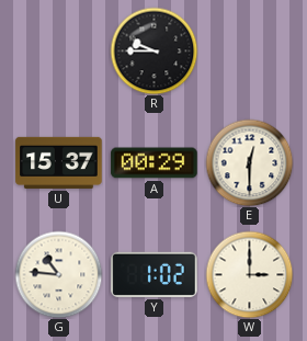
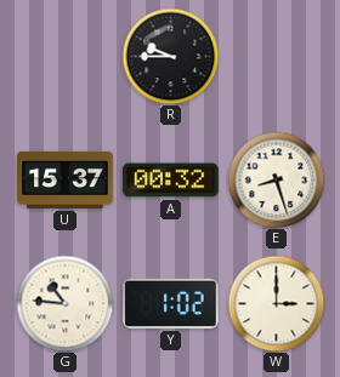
A: 00:29 -> 00:32 (171, 181)
E: 12:30 -> 8:27 (276, 179)
